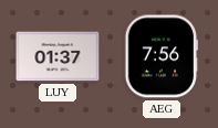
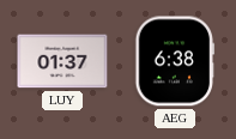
AEG: 7:56 -> 6:38 (175, 61)
